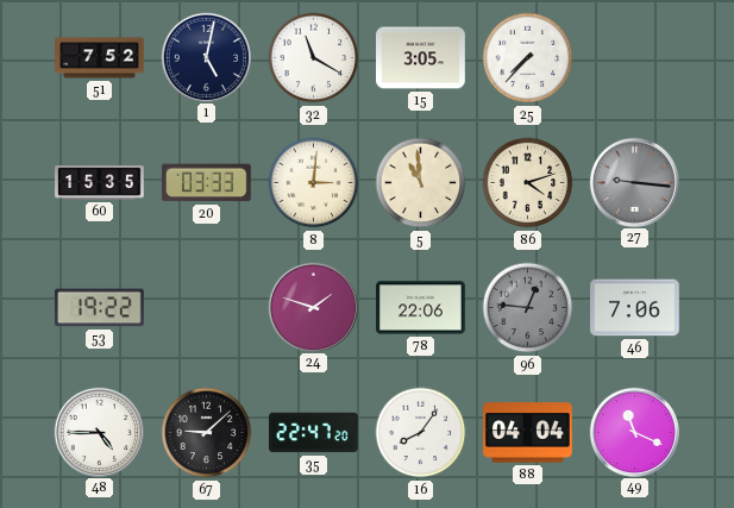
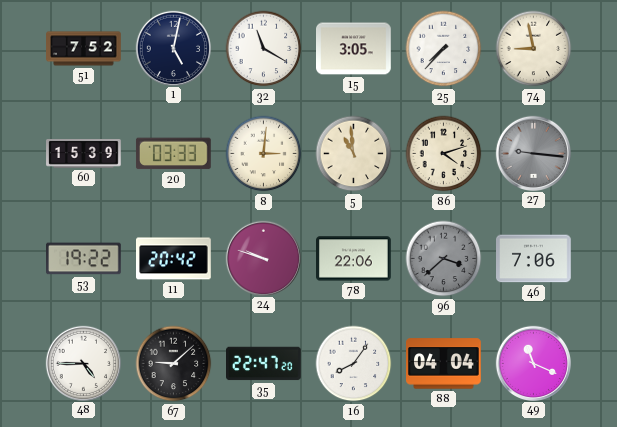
74: none -> 8:58 (534, 49)
60: 15:35 -> 15:39 (84, 154)
11: none -> 20:42 (174, 259)
24: 1:48 -> 9:48 (263, 258)
96: 12:46 -> 3:38 (444, 259)
